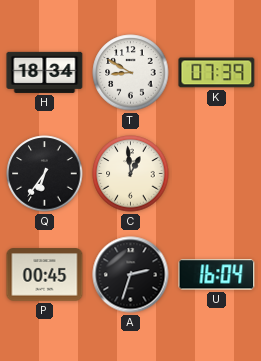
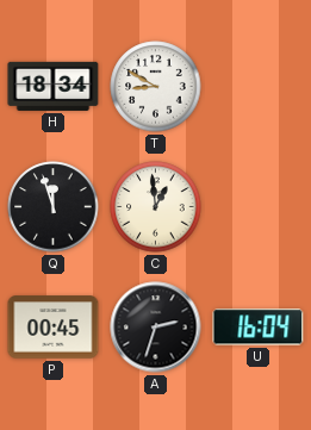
K: 07:39 -> none (217, 73)
Q: 6:36 -> 11:57 (54, 207)
